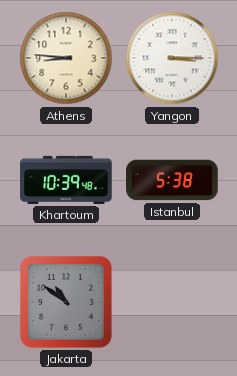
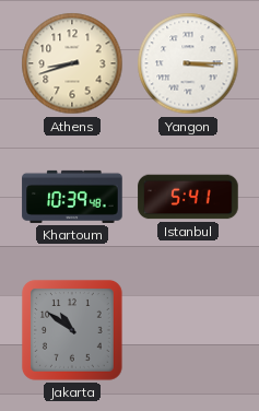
Athens: 8:46 -> 8:42 (72, 63)
Istanbul: 5:38 -> 5:41 (188, 197)
